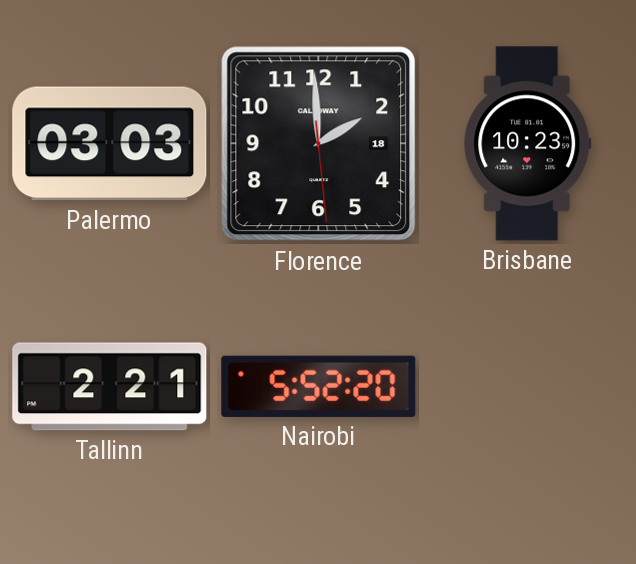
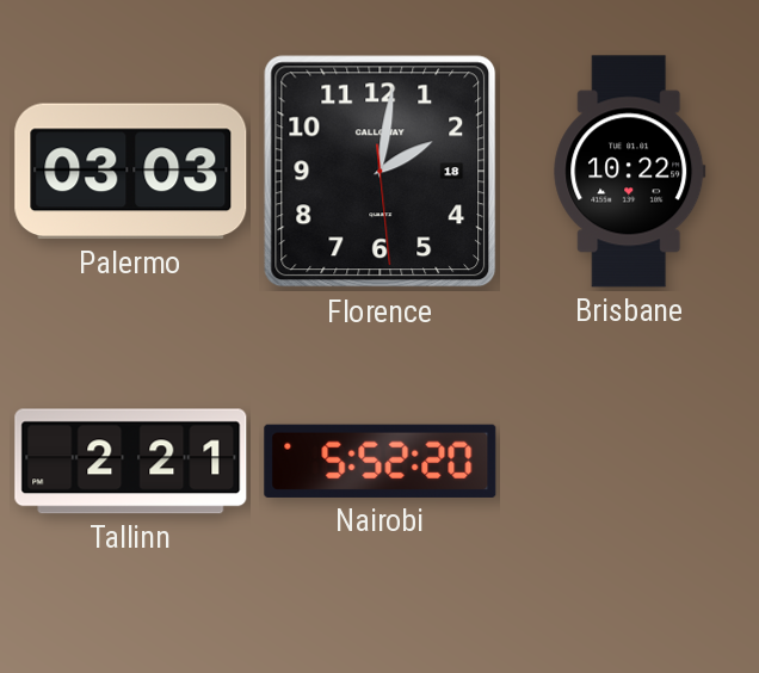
Florence: 1:59 -> 2:01 (381, 172)
Brisbane: 10:23 -> 10:22 (630, 172)
